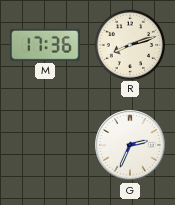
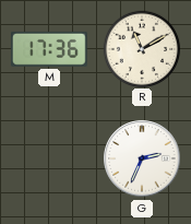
R: 8:12 -> 11:10 (141, 48)
